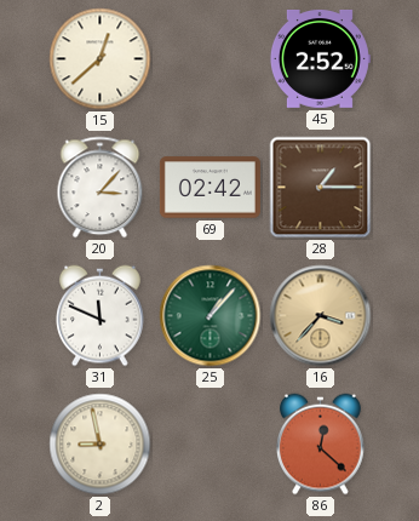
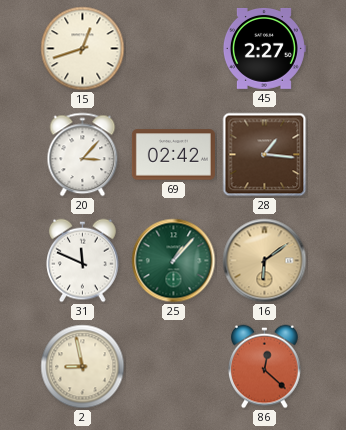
15: 12:38 -> 12:42 (83, 49)
45: 2:52 -> 2:27 (264, 48)
28: 1:15 -> 1:16 (265, 155)
16: 3:37 -> 6:09 (265, 261)
